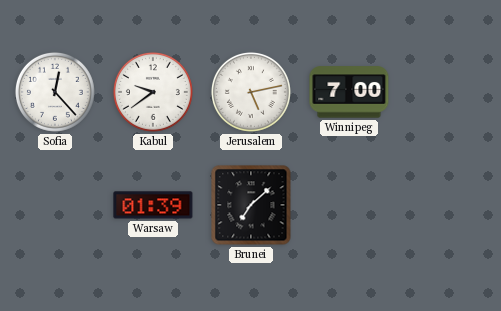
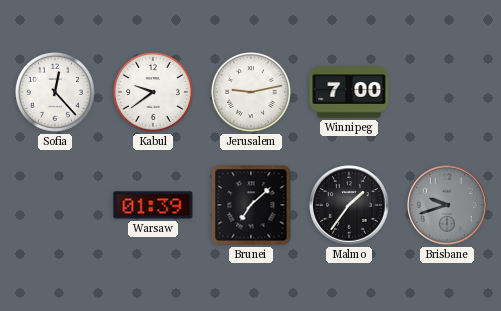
Jerusalem: 5:13 -> 9:13 (251, 92)
Malmo: none -> 1:36 (349, 205)
Brisbane: none -> 9:42 (447, 205)
